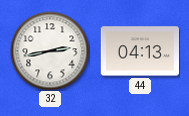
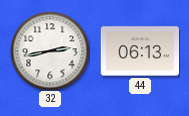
44: 04:13 -> 06:13 (140, 51)
